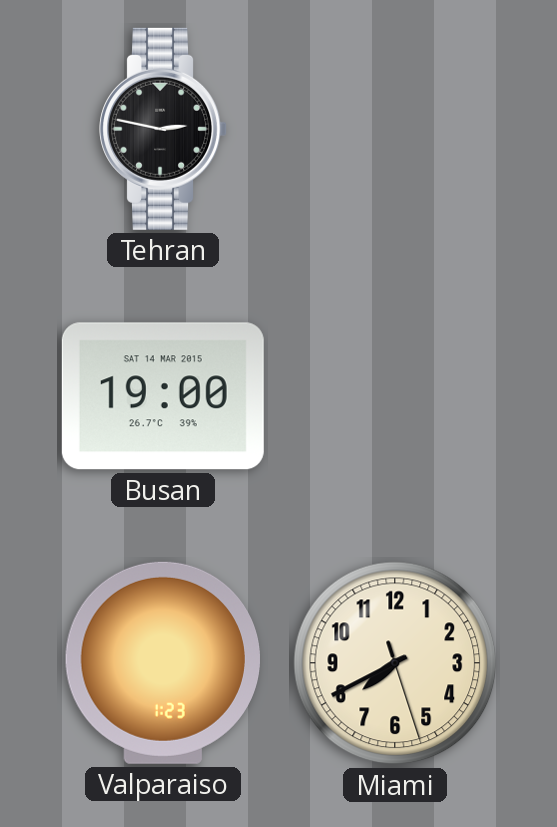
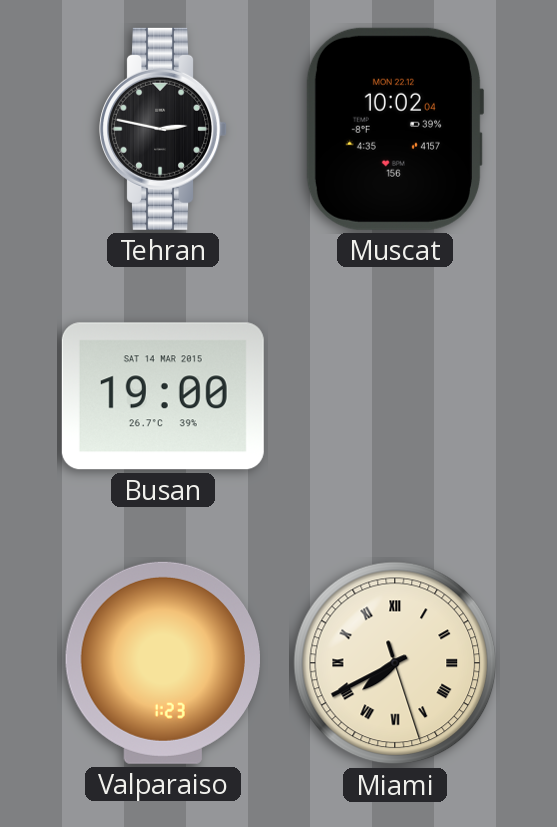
Muscat: none -> 10:02 (394, 129)
Miami numerals: Arabic -> Roman (395, 663)
